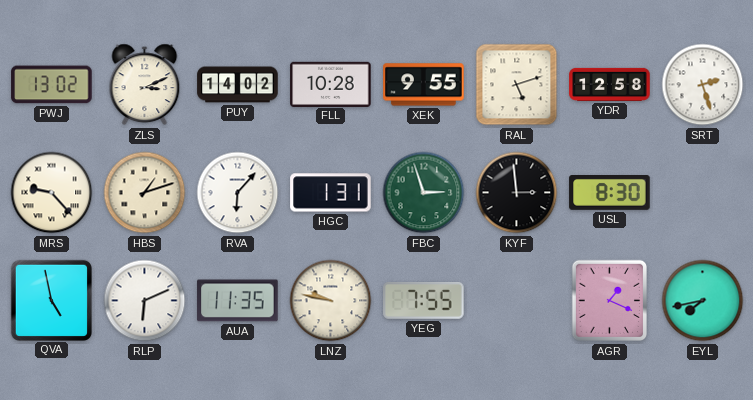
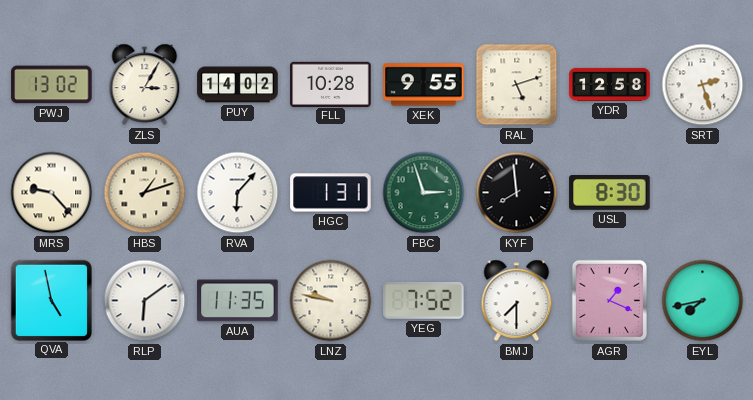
ZLS: 3:11 -> 3:05 (145, 85)
KYF: 2:59 -> 7:59 (517, 193)
RLP: 6:11 -> 6:09 (145, 301)
YEG: 7:55 -> 7:52 (424, 301)
BMJ: none -> 7:30 (517, 301)
